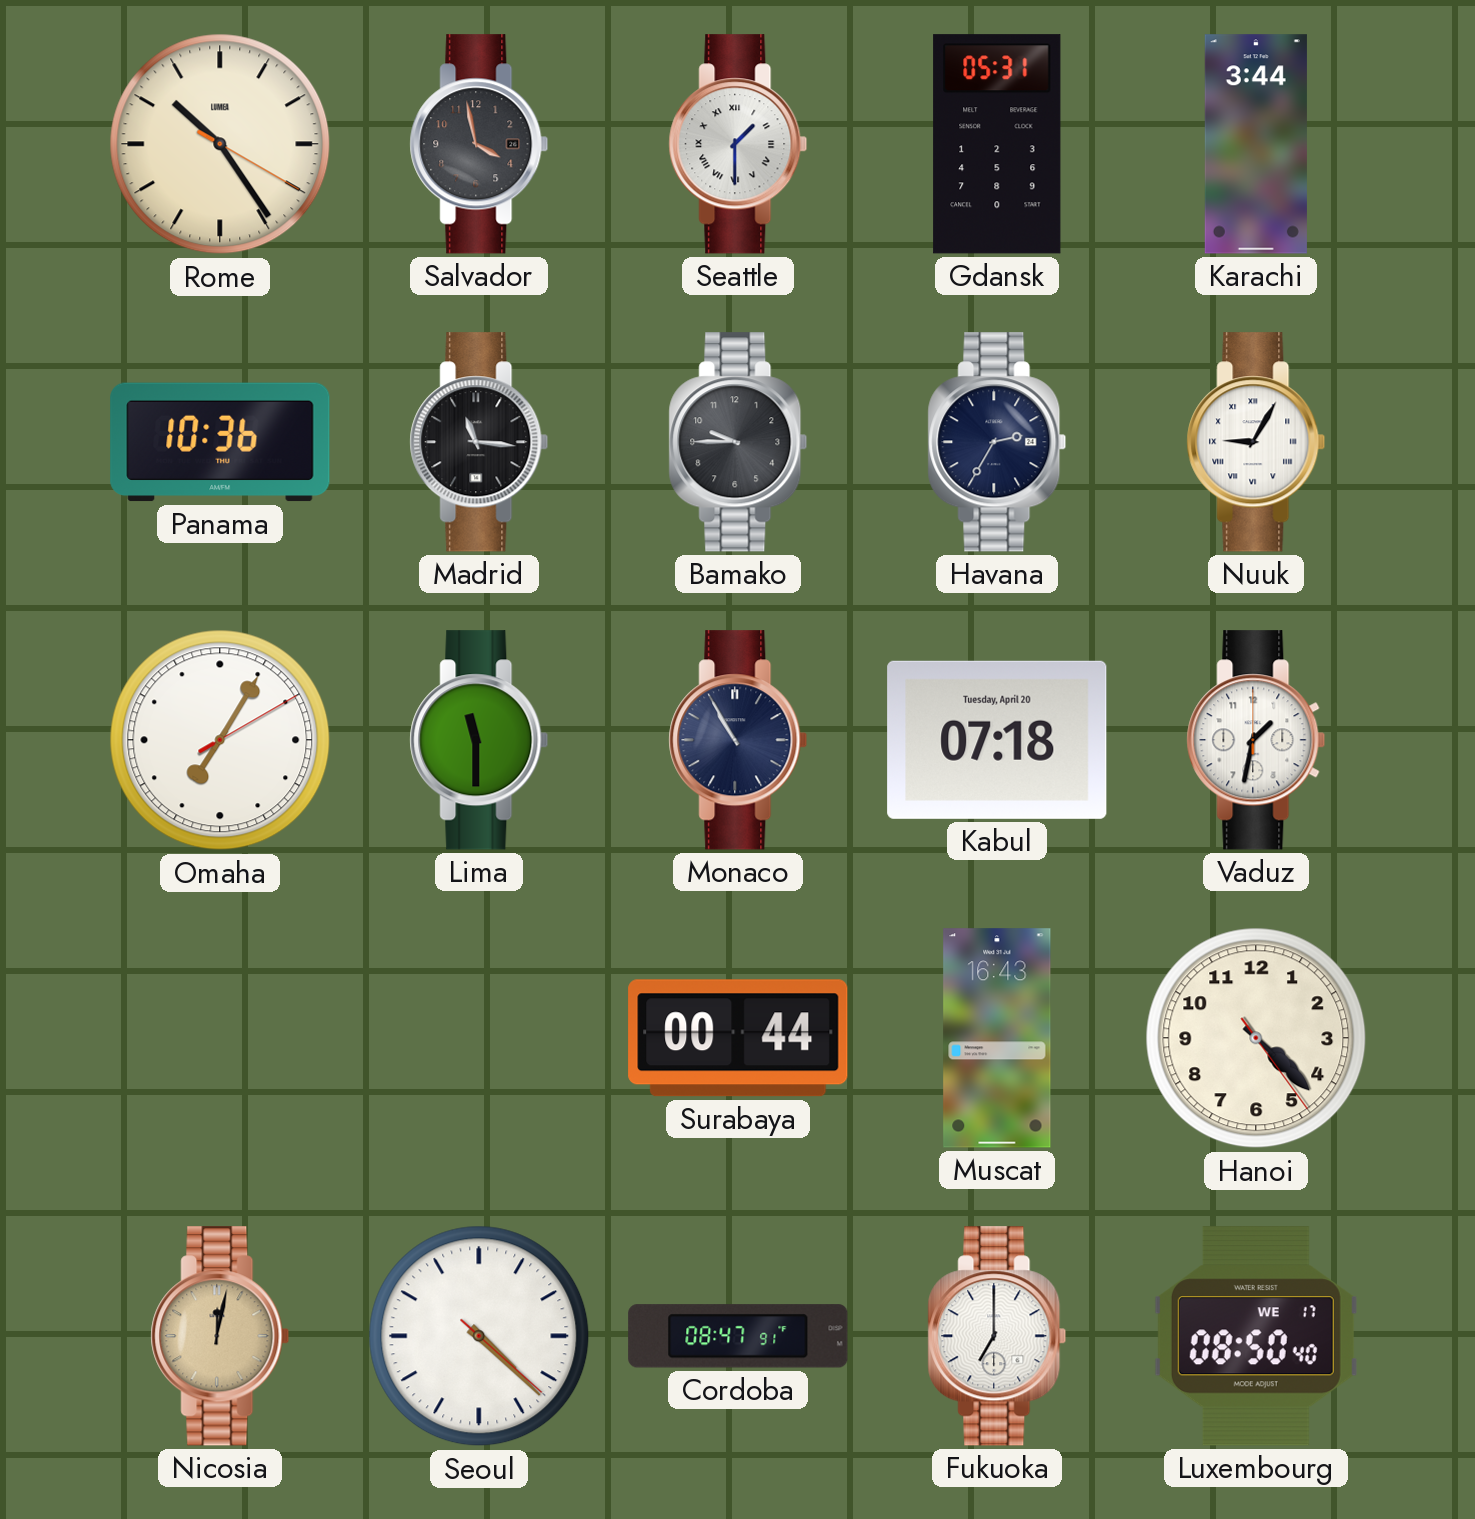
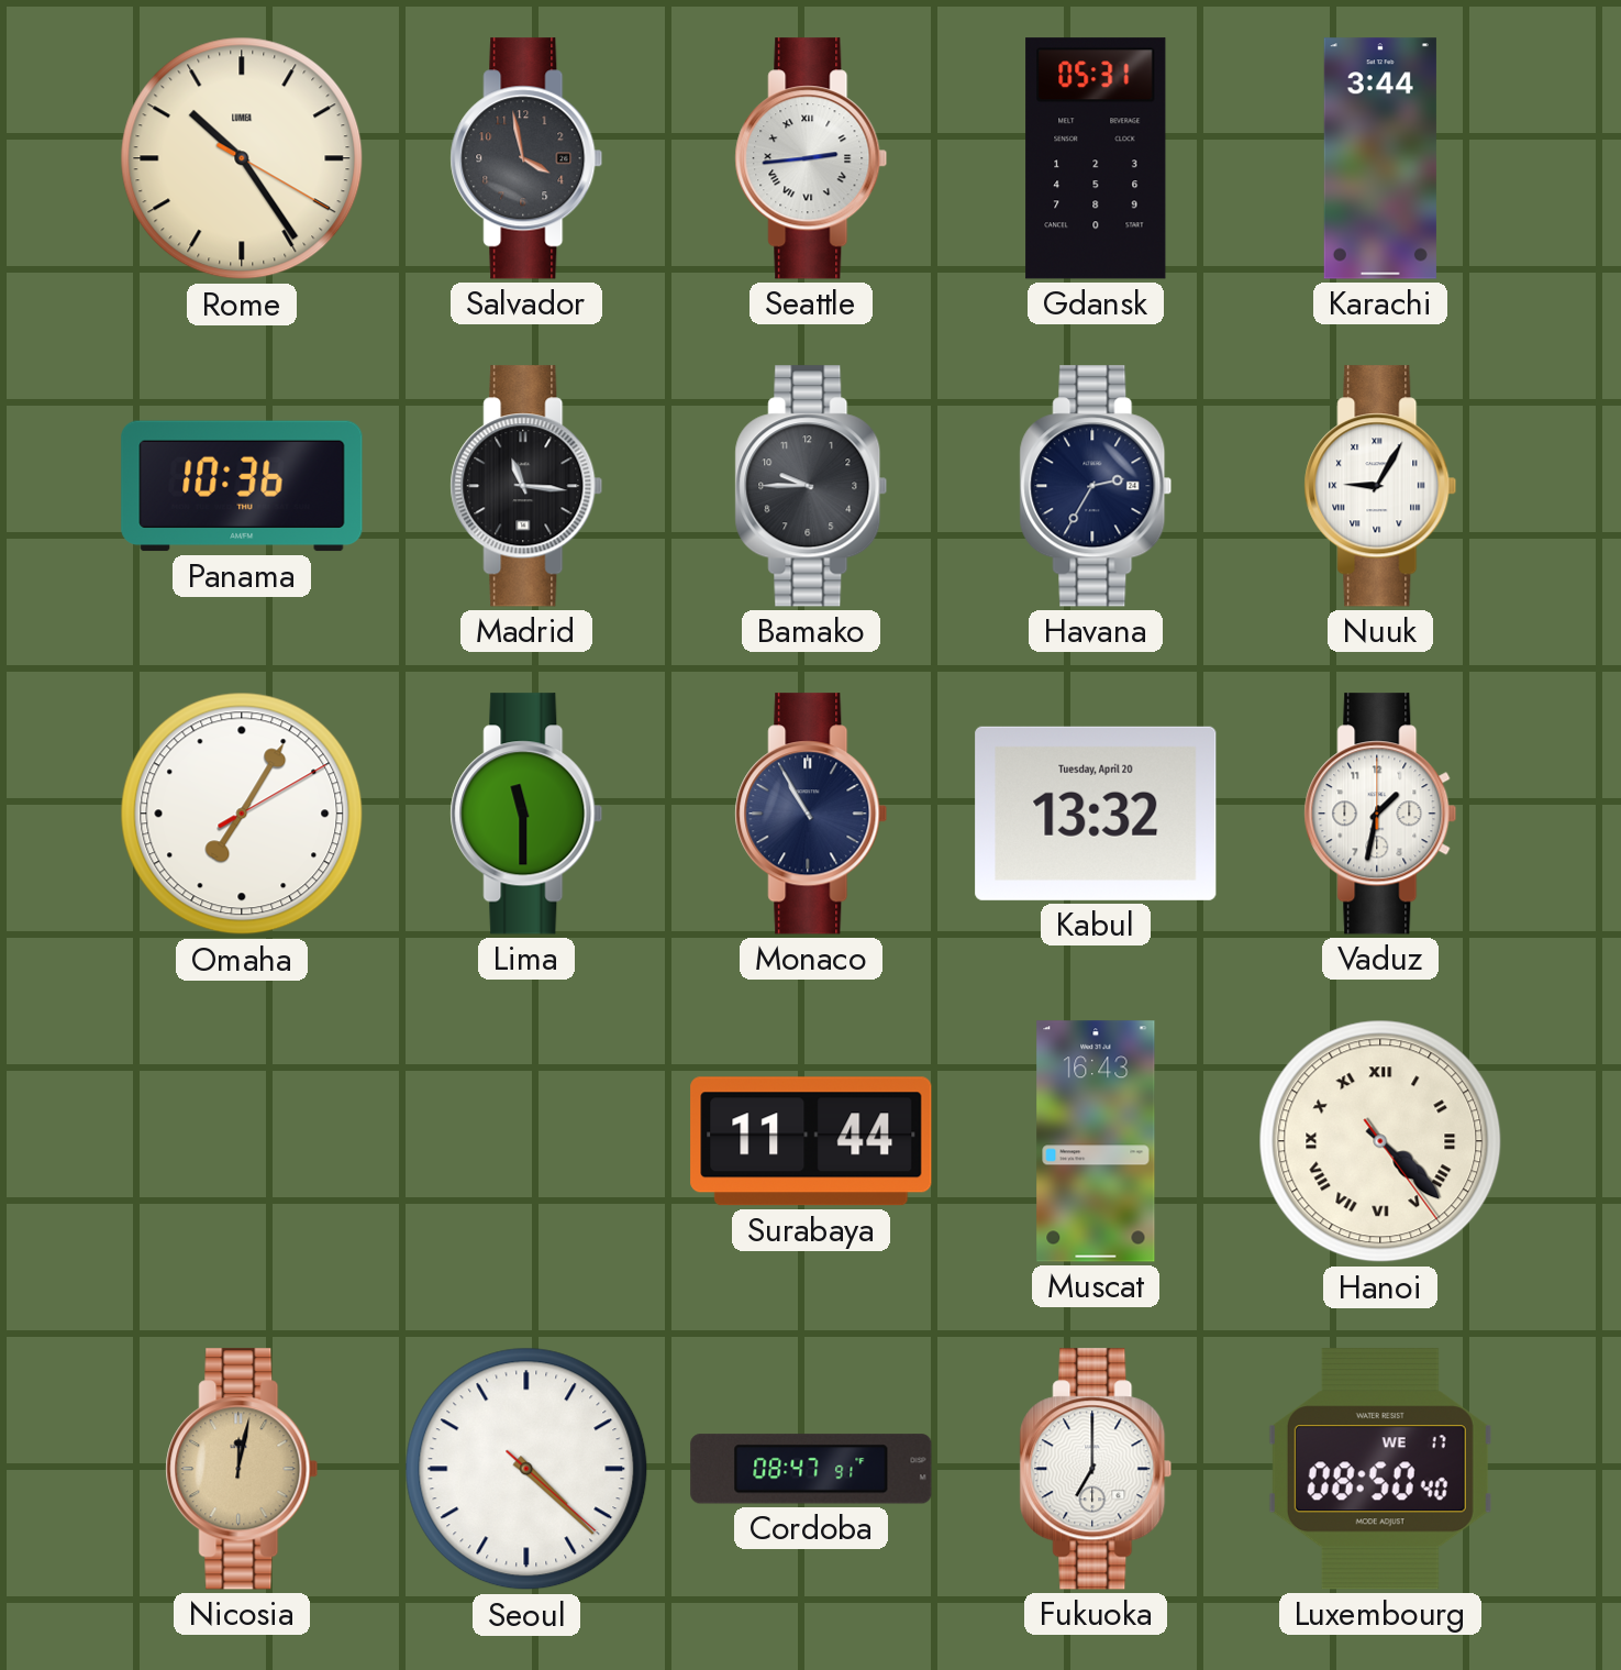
Seattle: 1:30 -> 2:44 (811, 158)
Kabul: 07:18 -> 13:32 (1096, 814)
Surabaya: 00:44 -> 11:44 (811, 1141)
Hanoi numerals: Arabic -> Roman (1380, 1141)
